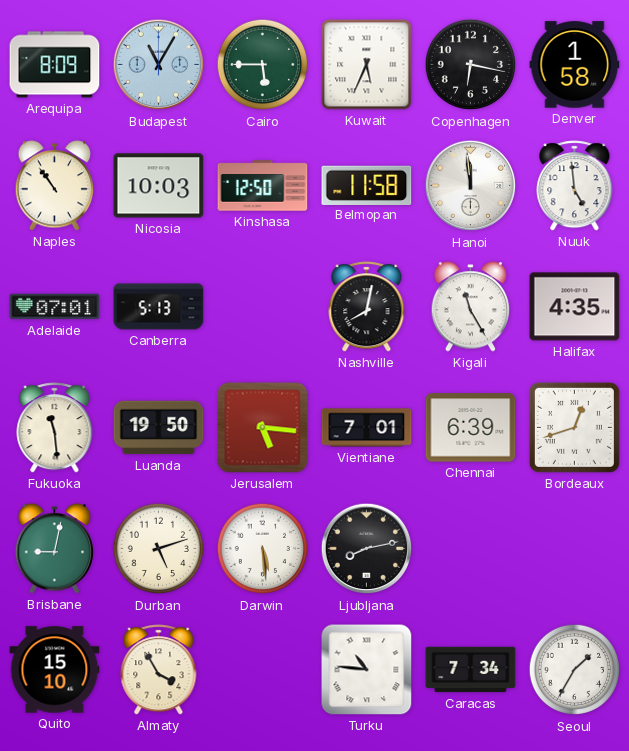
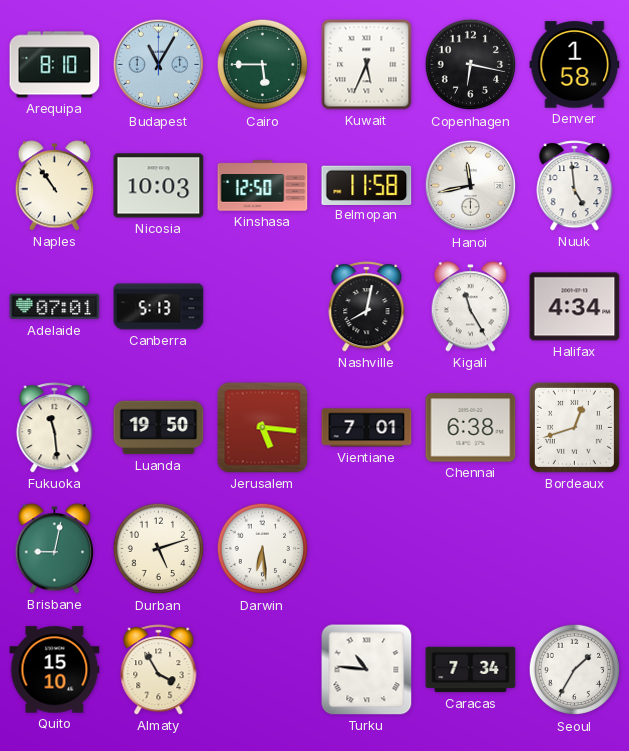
Arequipa: 8:09 -> 8:10 (55, 65)
Hanoi: 11:59 -> 11:43 (471, 186)
Halifax: 4:35 -> 4:34 (575, 307)
Chennai: 6:39 -> 6:38 (471, 428)
Darwin: 5:29 -> 6:29 (263, 549)
Ljubljana: 8:13 -> none (367, 549)
